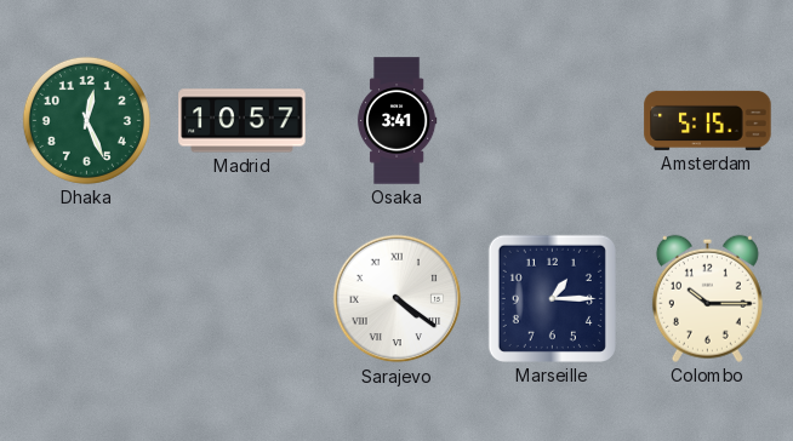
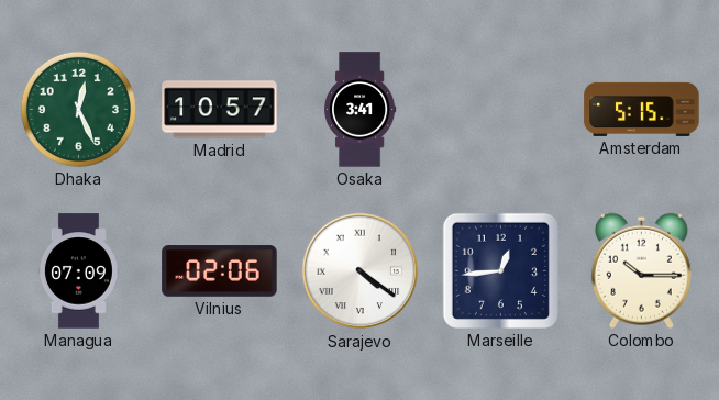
Managua: none -> 07:09 (78, 271)
Vilnius: none -> 02:06 (220, 271)
Marseille: 1:15 -> 12:44 (500, 270)
